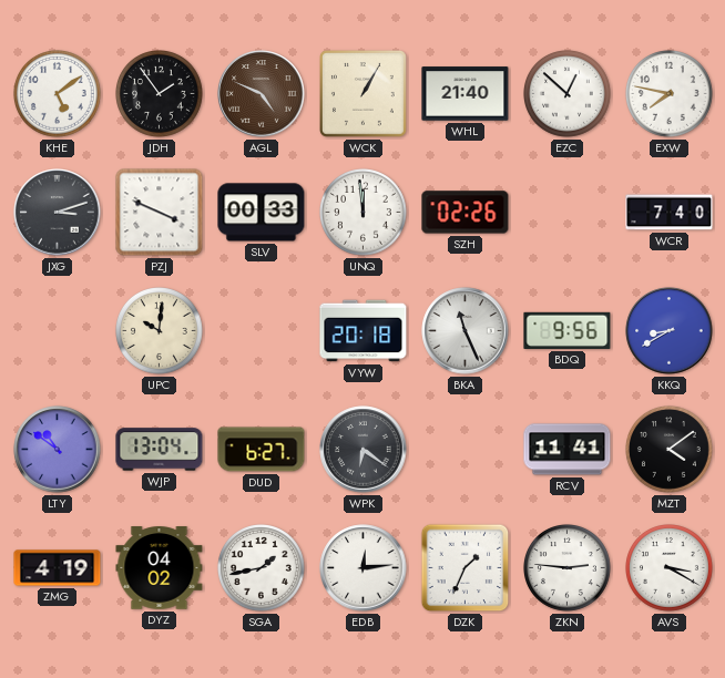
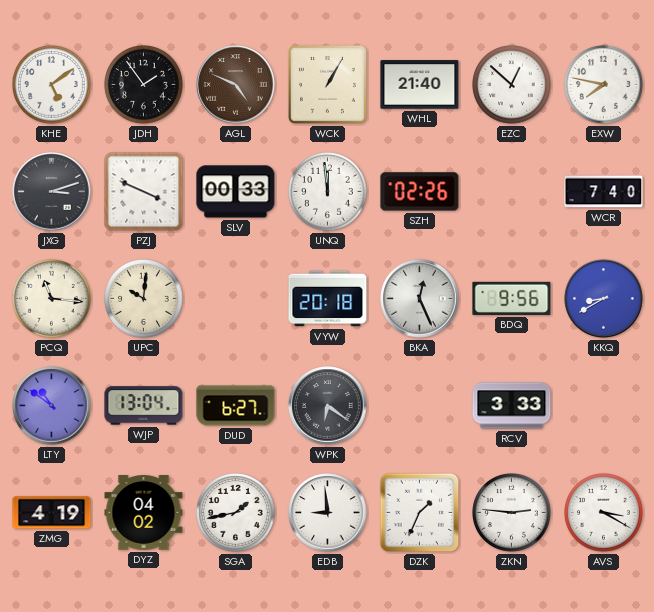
PCQ: none -> 11:16 (52, 299)
BKA: 11:26 -> 12:26 (420, 299)
RCV: 11:41 -> 3:33 (512, 406)
MZT: 4:09 -> none (670, 450)
EDB: 12:14 -> 8:59 (328, 513)
